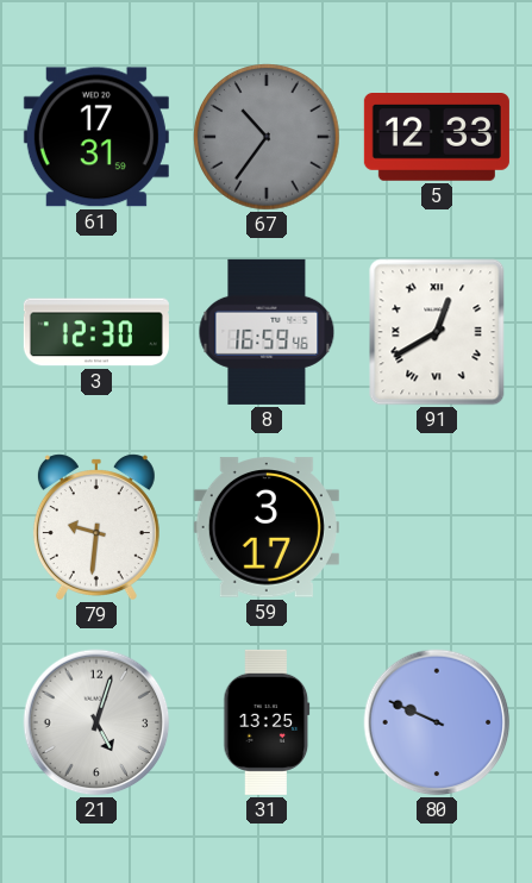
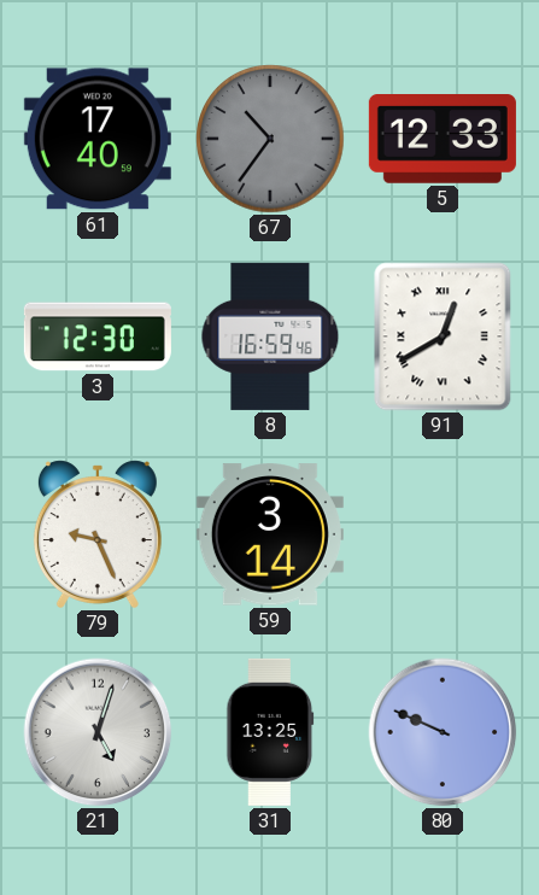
61: 17:31 -> 17:40 (98, 139)
79: 9:31 -> 9:26 (98, 534)
59: 3:17 -> 3:14 (270, 534)
